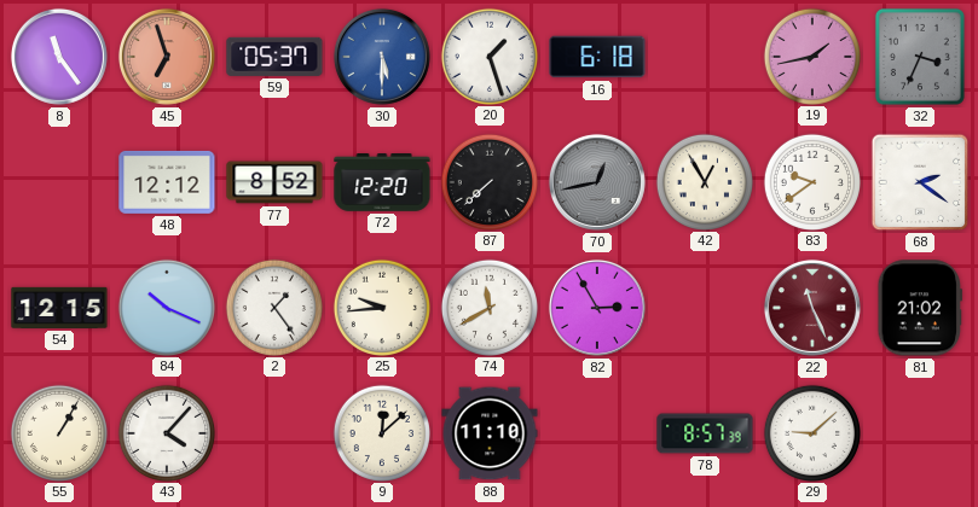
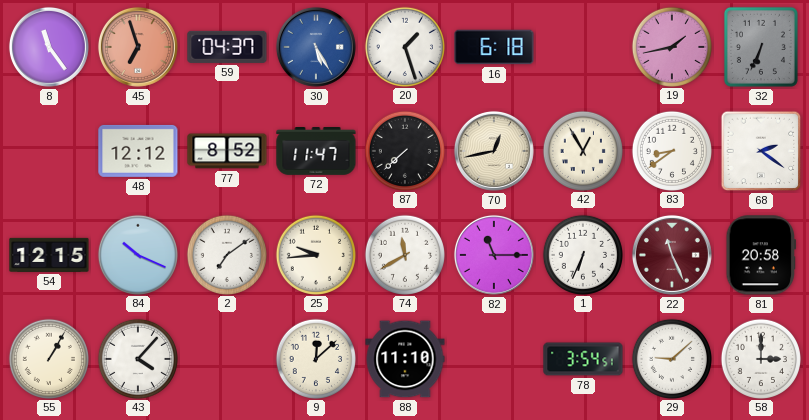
59: 05:37 -> 04:37 (227, 47)
30: 5:30 -> 5:25 (316, 47)
32: 3:34 -> 6:34 (761, 47)
72: 12:20 -> 11:47 (316, 152)
70 dial: grey -> cream (494, 151)
83: 9:39 -> 8:39 (671, 150)
2: 1:24 -> 7:09 (226, 254)
82: 2:55 -> 11:15 (494, 255)
1: none -> 6:34 (582, 254)
81: 21:02 -> 20:58 (761, 255)
78: 8:57 -> 3:54 (583, 359)
58: none -> 3:00 (760, 358)
